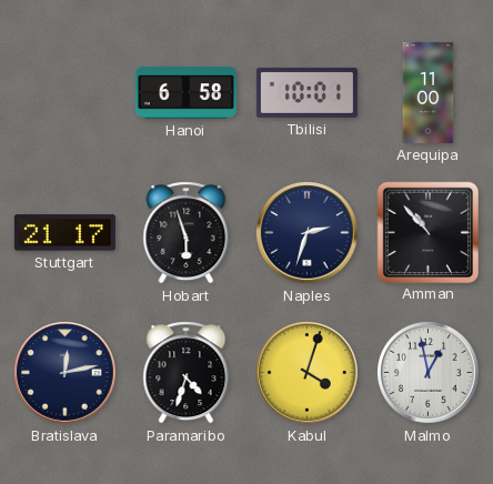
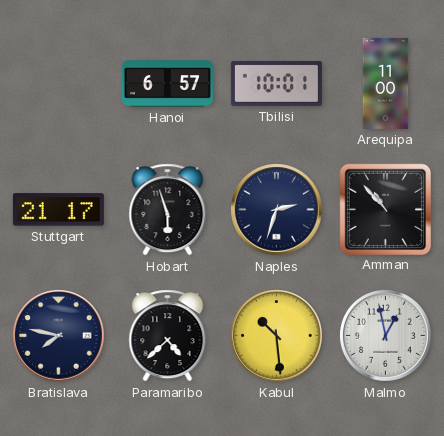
Hanoi: 6:58 -> 6:57 (167, 84)
Bratislava: 12:13 -> 7:47 (59, 336)
Paramaribo: 4:33 -> 4:38 (168, 336)
Kabul: 4:03 -> 10:29 (277, 336)
